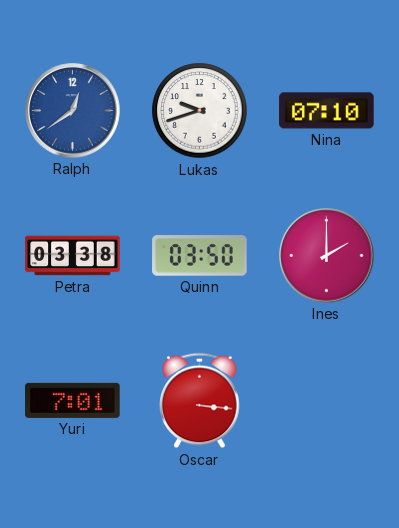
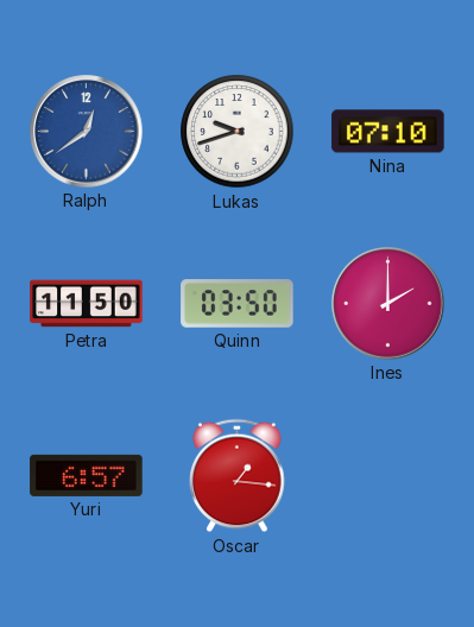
Petra: 03:38 -> 11:50 (87, 304)
Yuri: 7:01 -> 6:57 (87, 475)
Oscar: 3:16 -> 1:16 (238, 476)
